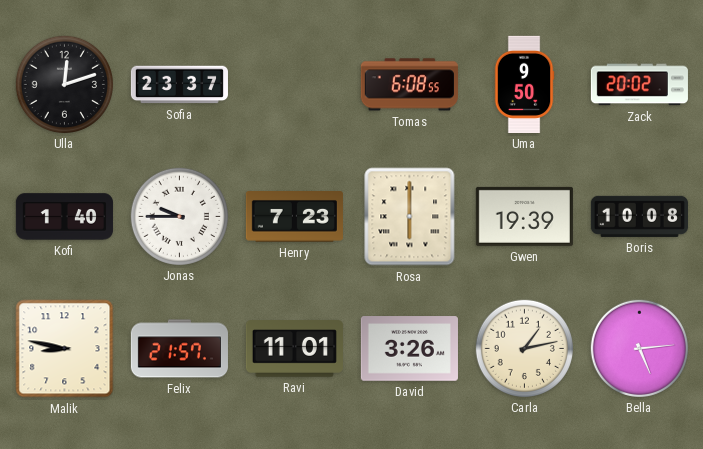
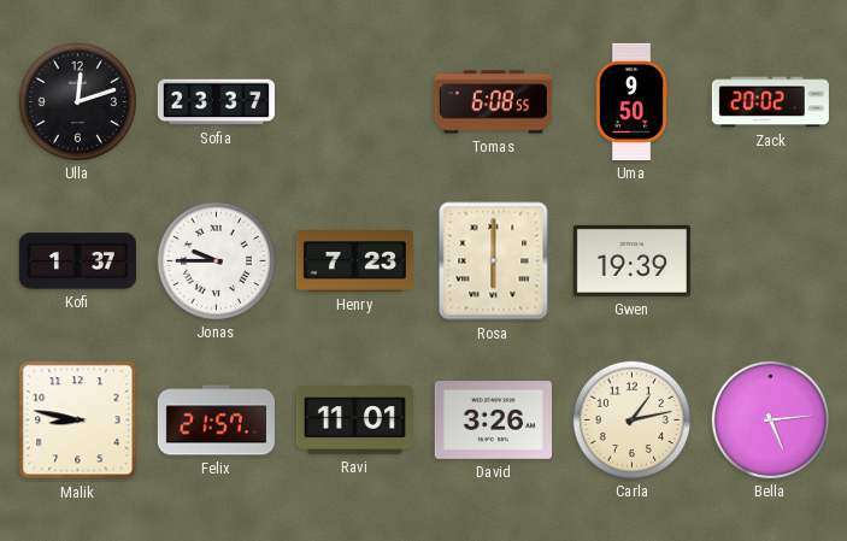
Kofi: 1:40 -> 1:37 (77, 261)
Boris: 10:08 -> none (639, 216)
